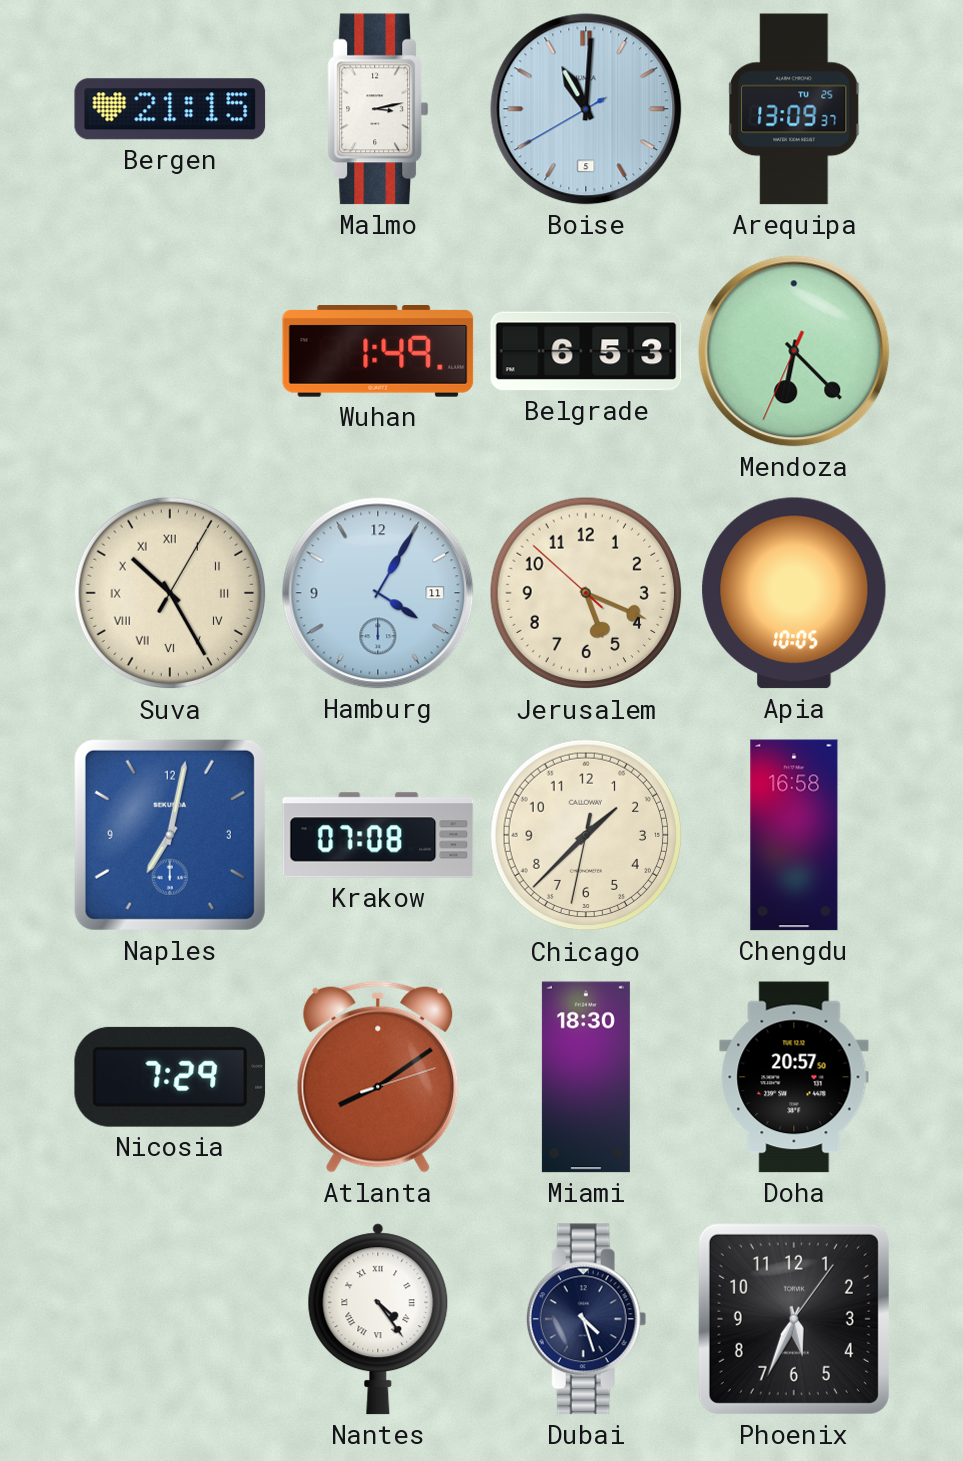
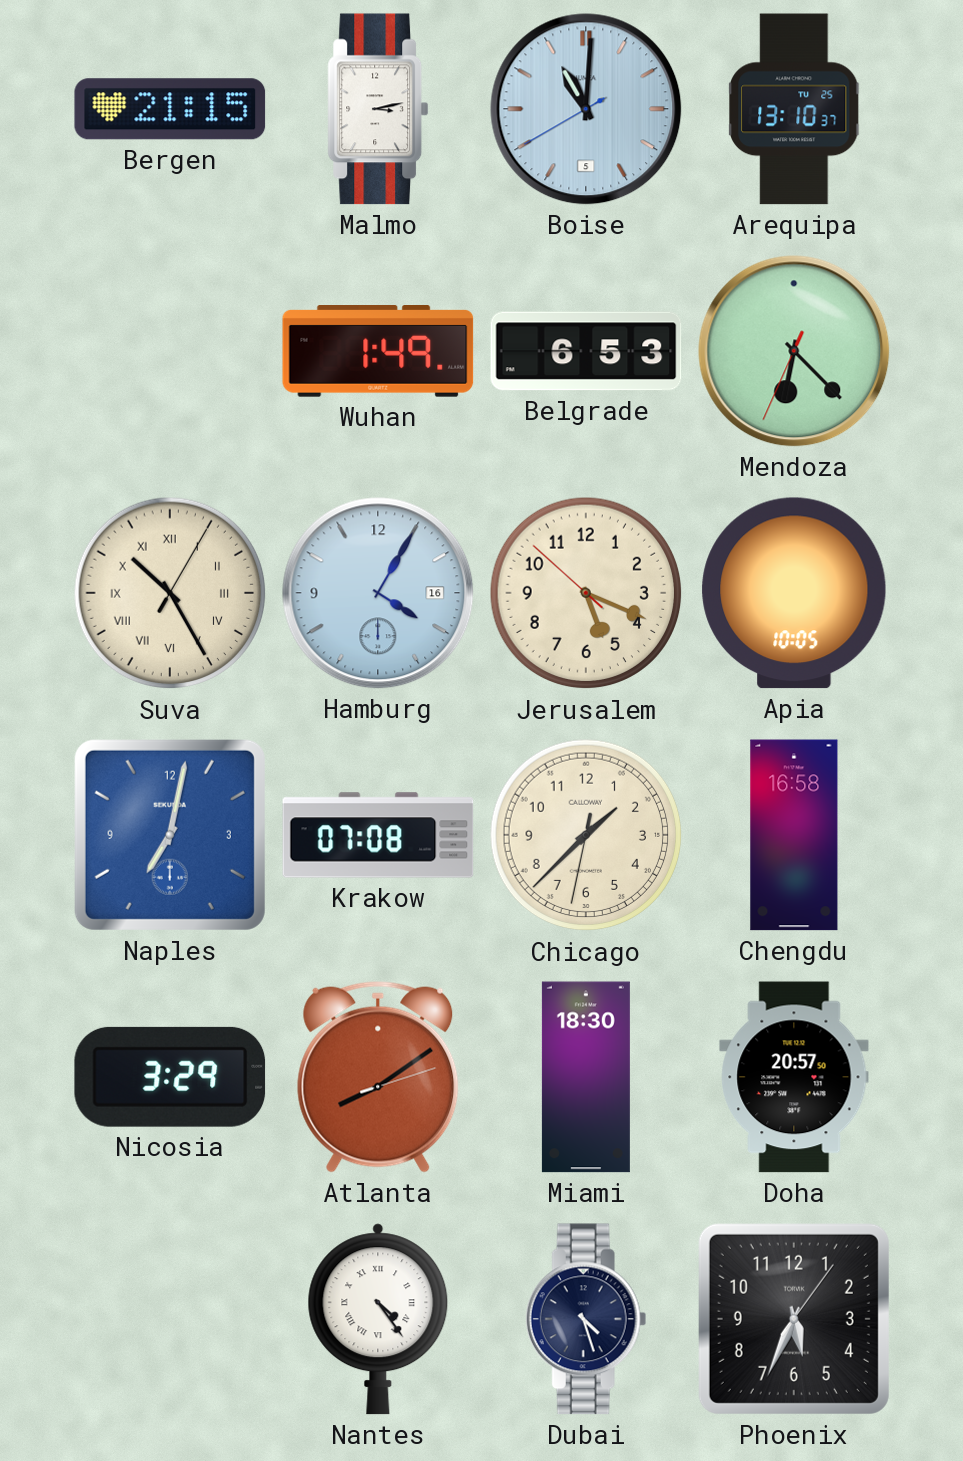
Arequipa: 13:09 -> 13:10 (795, 109)
Hamburg date: 11 -> 16 (378, 593)
Nicosia: 7:29 -> 3:29 (170, 1077)
